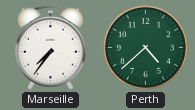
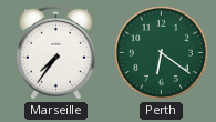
Perth: 4:38 -> 6:21 (161, 52)
